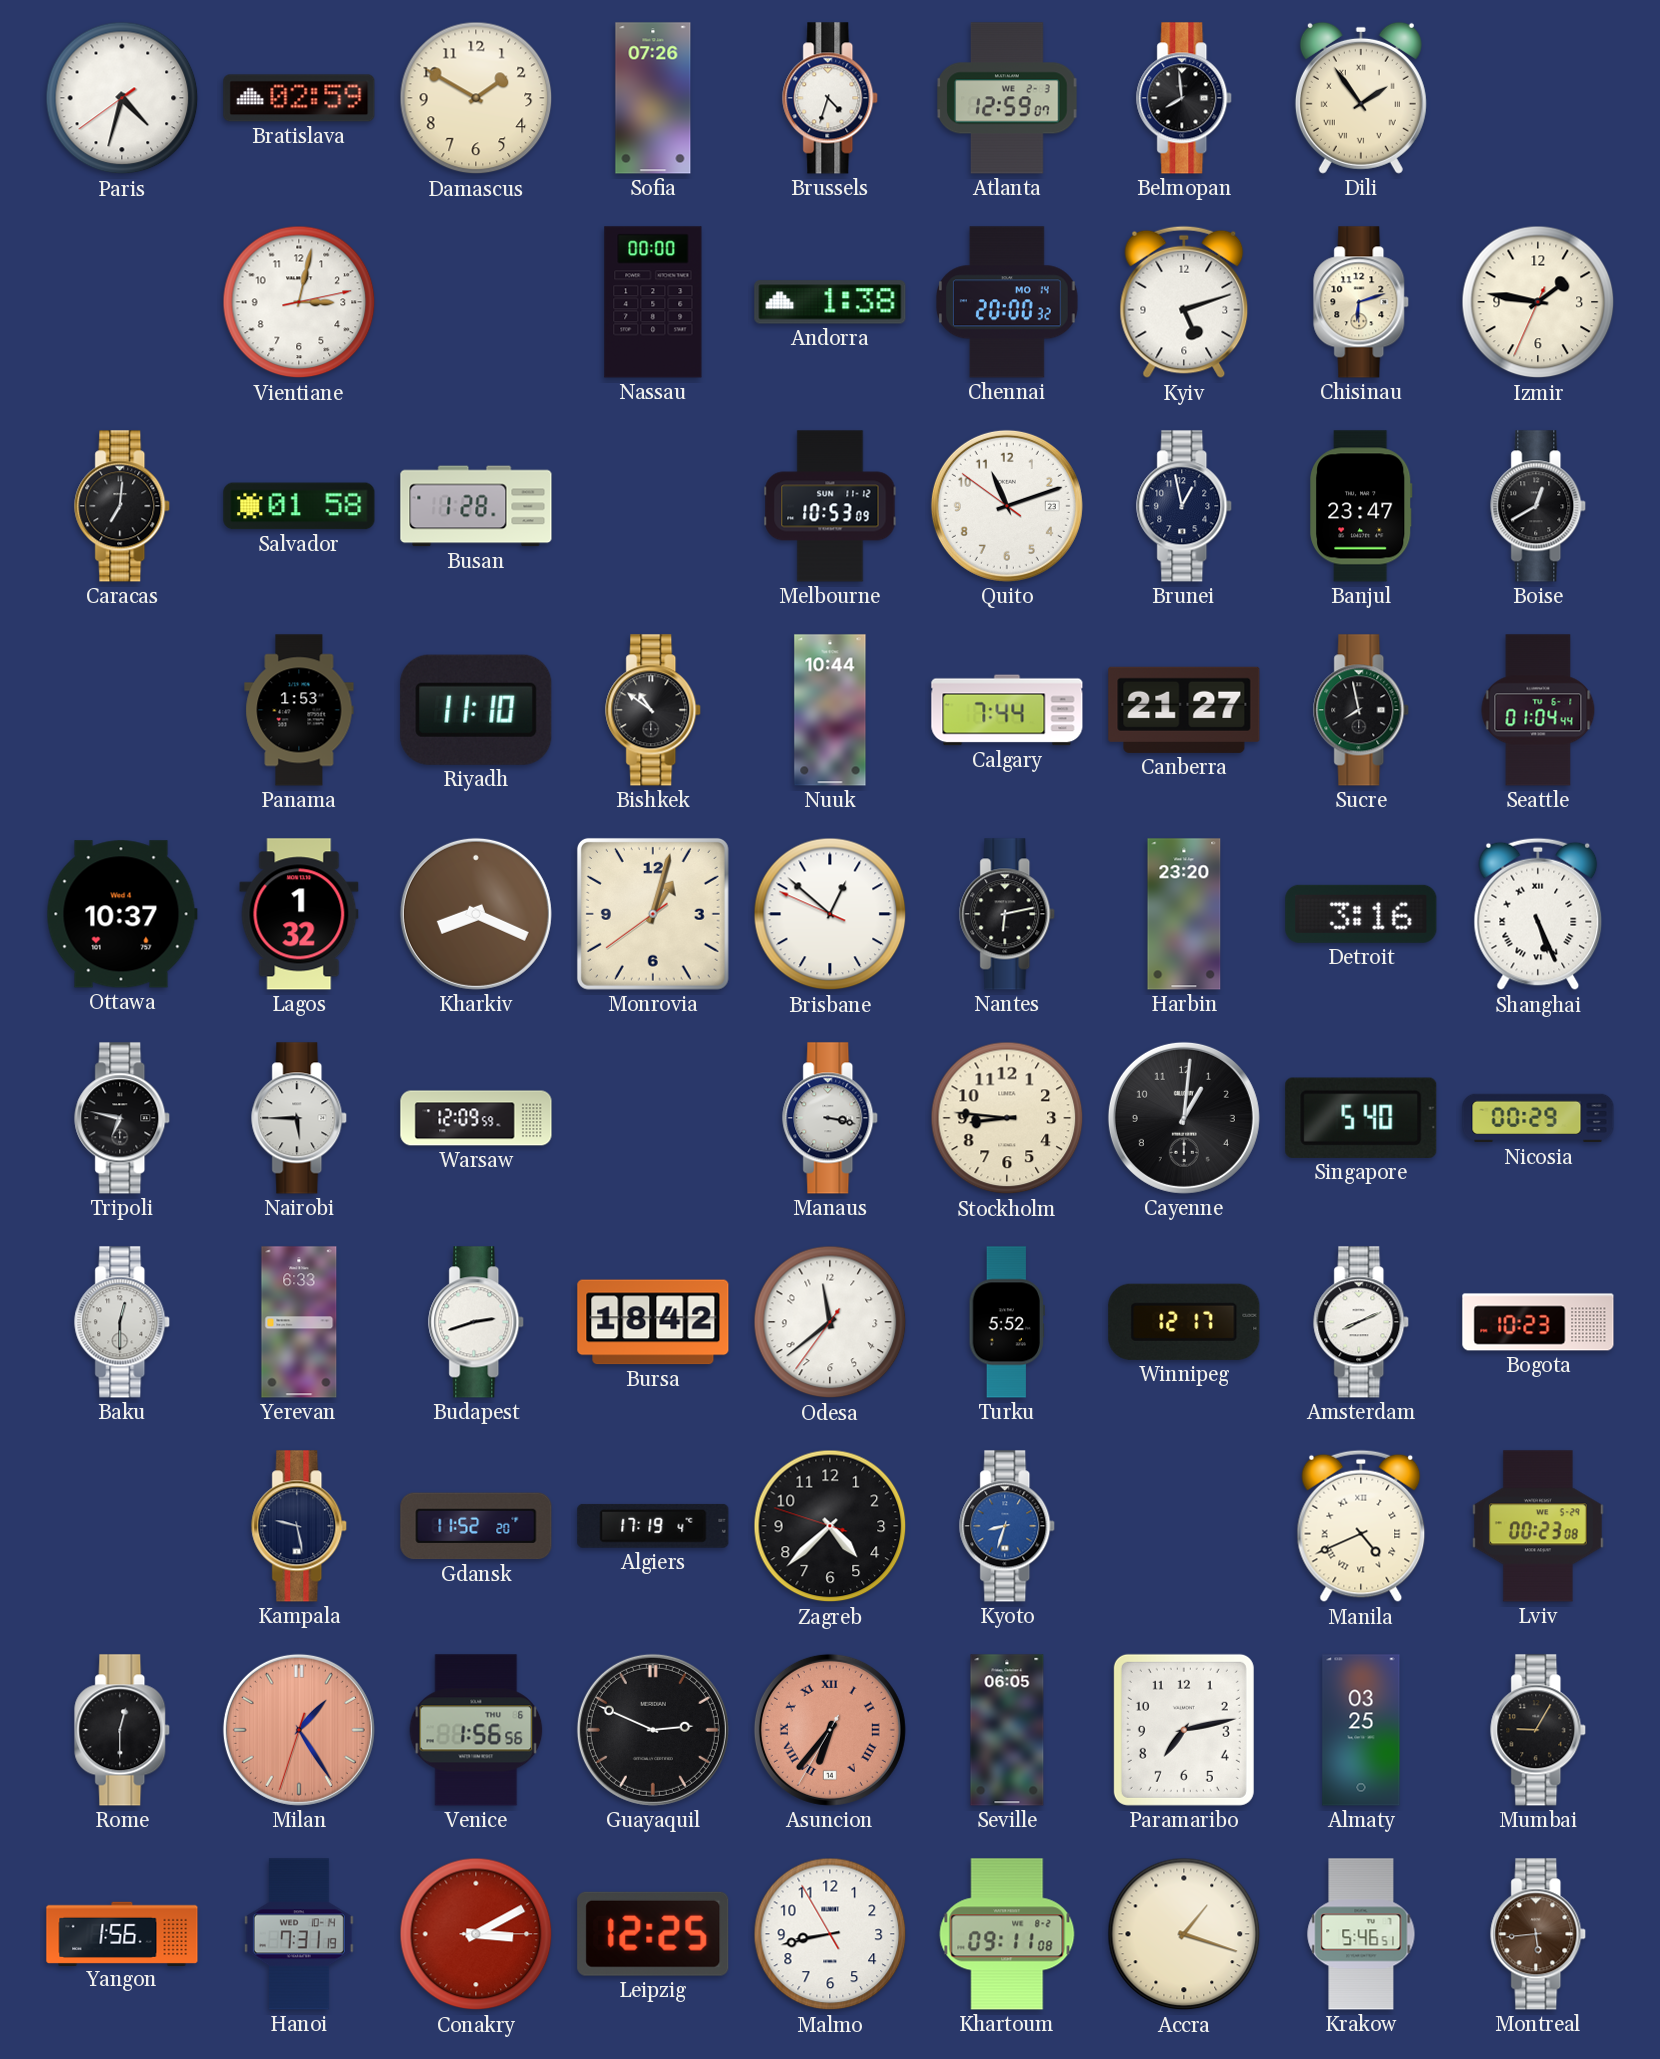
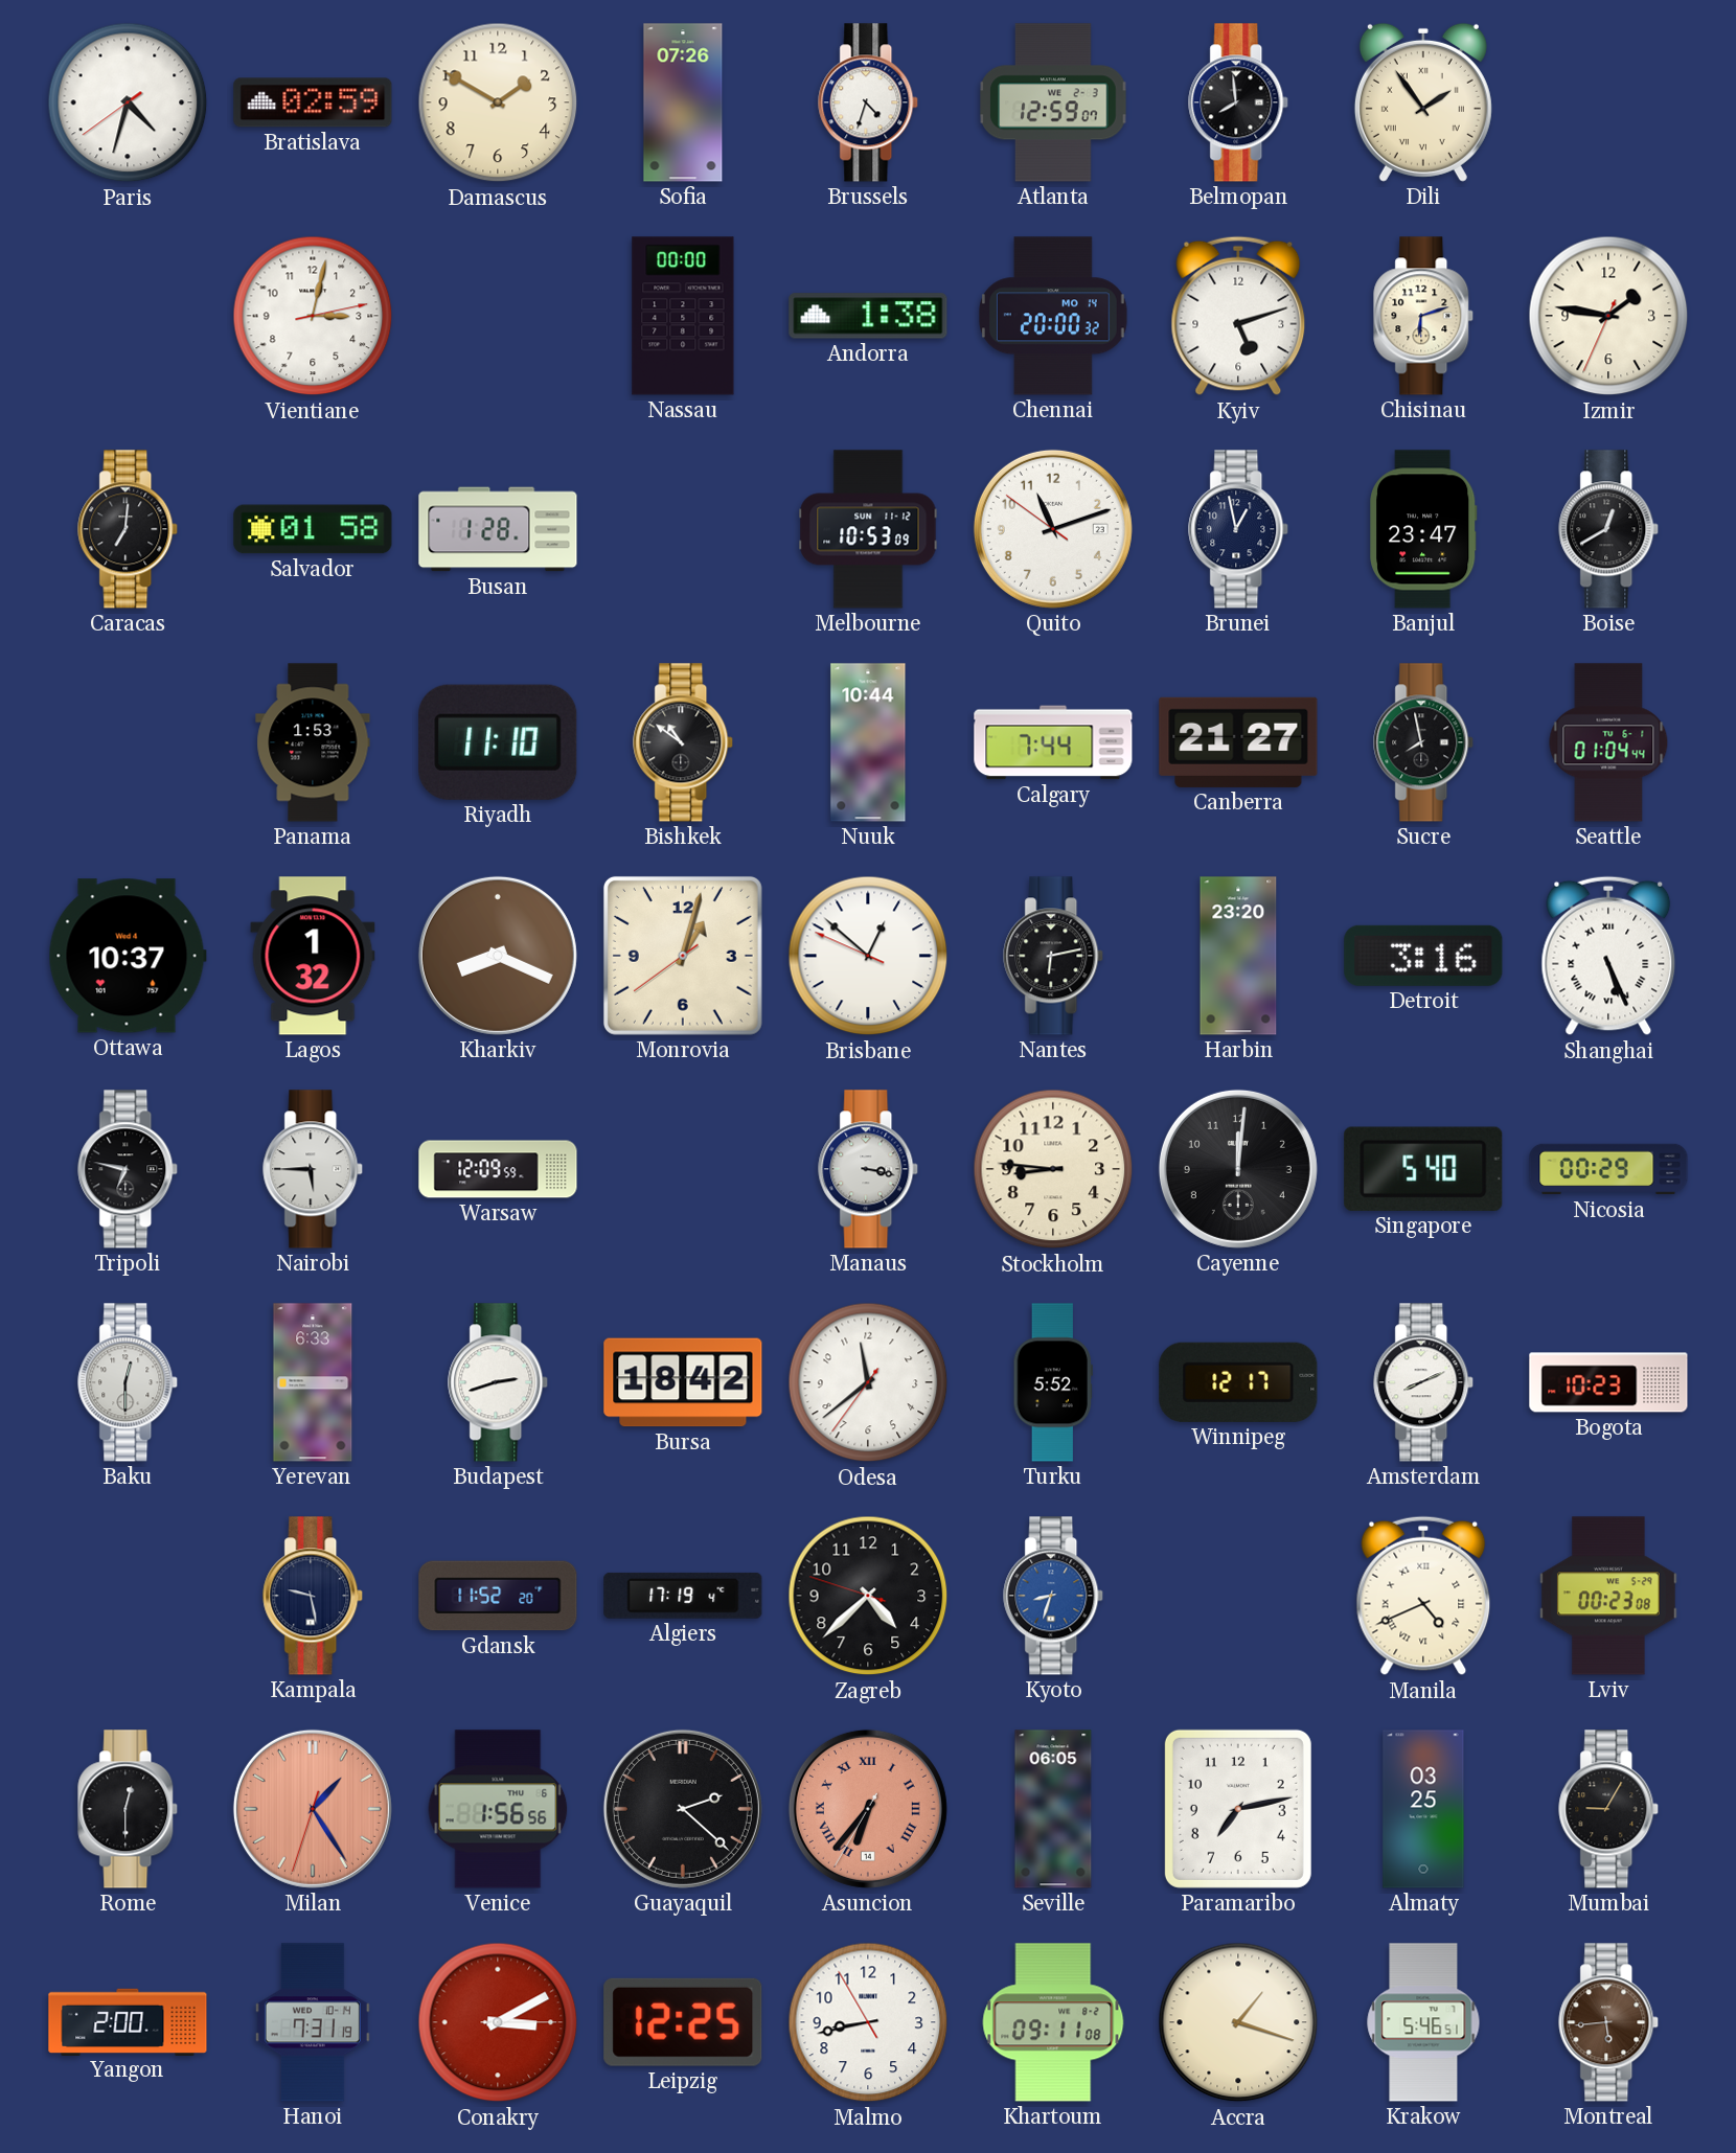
Cayenne: 1:01 -> 12:01 (1238, 1169)
Guayaquil: 2:49 -> 2:22 (683, 1809)
Yangon: 1:56 -> 2:00 (128, 2021)
